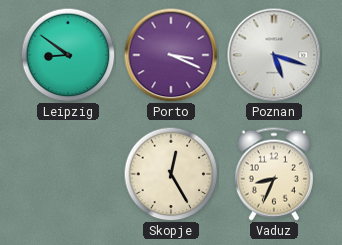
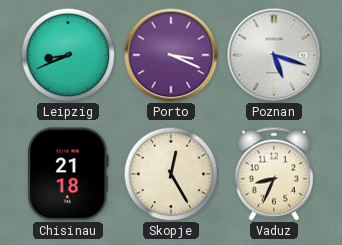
Leipzig: 8:51 -> 8:41 (68, 55)
Chisinau: none -> 21:18 (68, 174)
